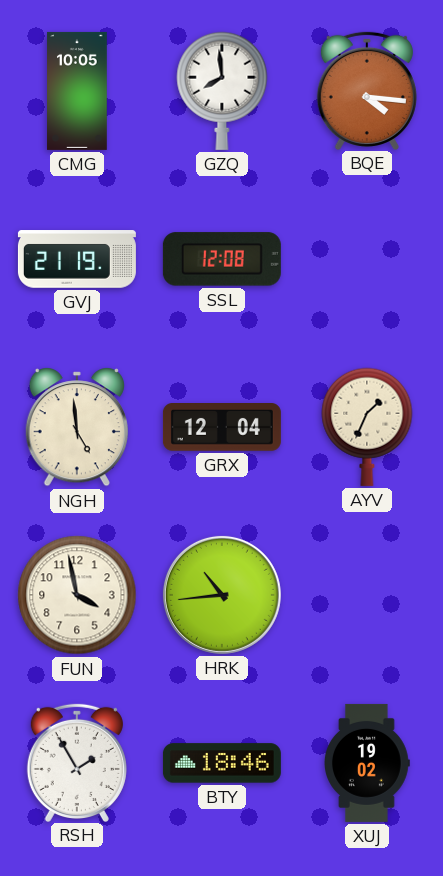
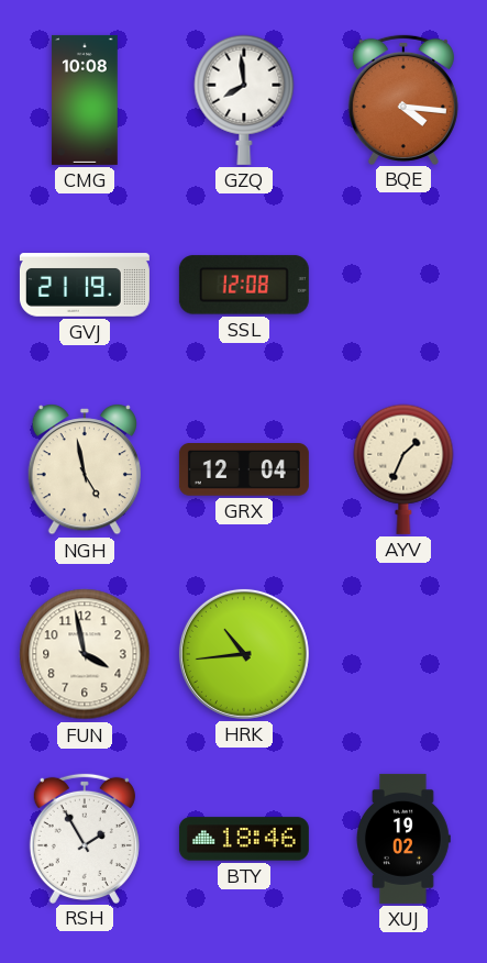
CMG: 10:05 -> 10:08 (85, 100)
NGH: 4:59 -> 4:58 (84, 469)
